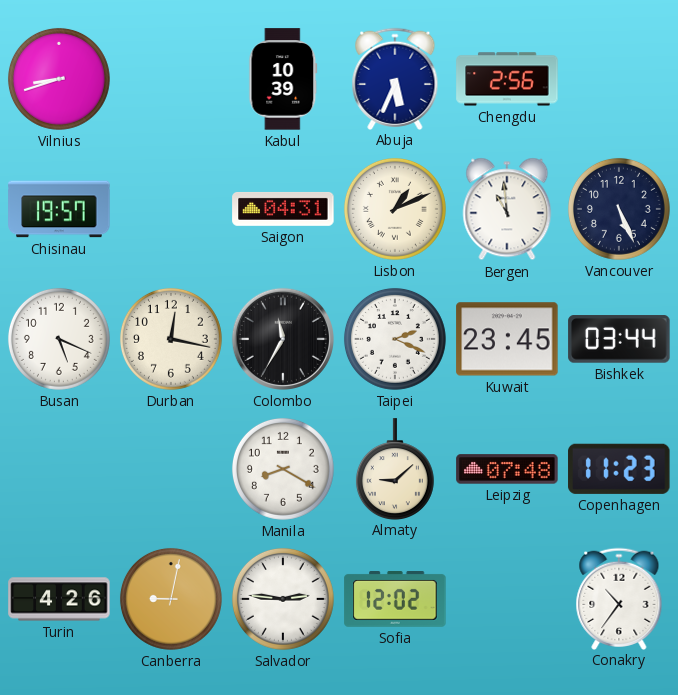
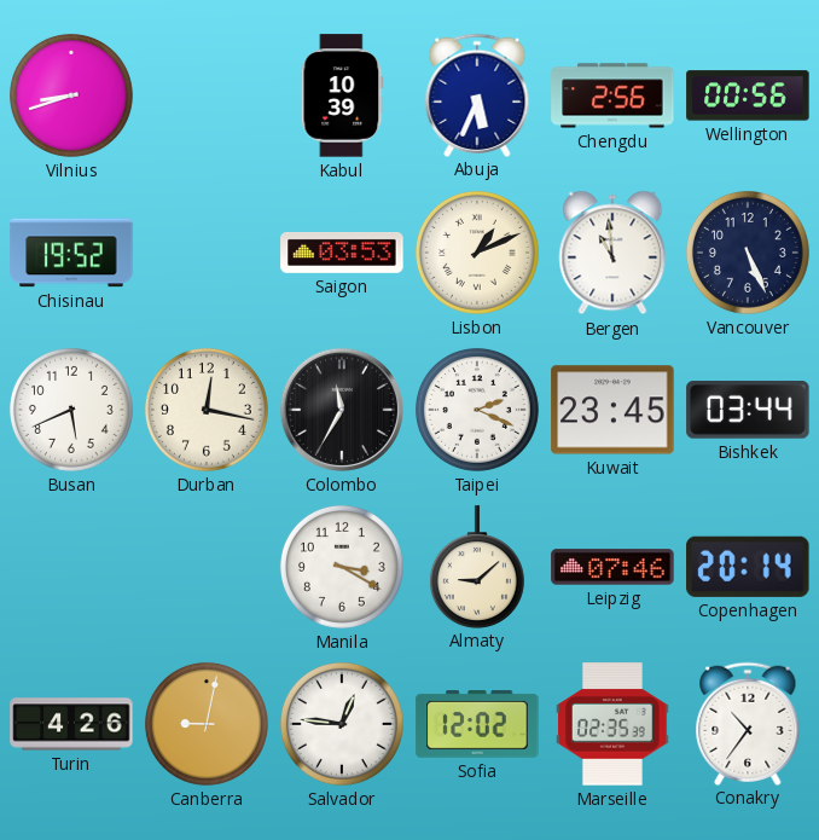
Wellington: none -> 00:56 (748, 95)
Chisinau: 19:57 -> 19:52 (71, 253)
Saigon: 04:31 -> 03:53 (342, 253)
Busan: 5:19 -> 5:41 (71, 410)
Manila: 8:20 -> 3:20 (342, 567)
Leipzig: 07:48 -> 07:46 (612, 567)
Copenhagen: 11:23 -> 20:14 (748, 567)
Salvador: 2:46 -> 12:46 (342, 724)
Marseille: none -> 02:35 (612, 724)
